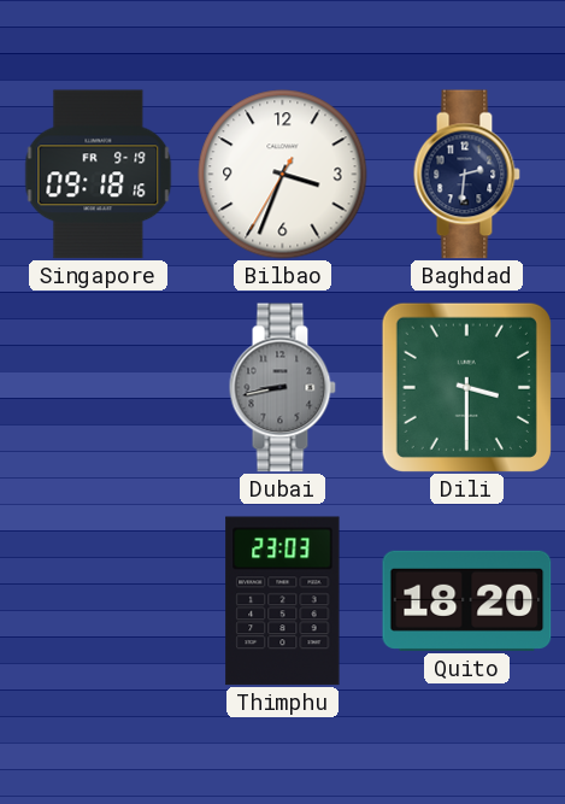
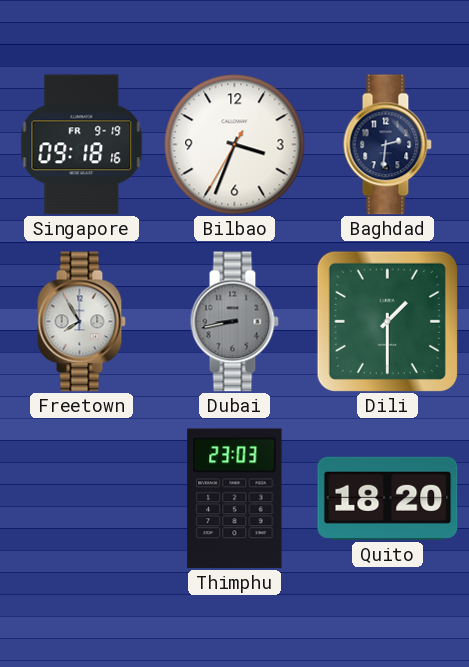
Freetown: none -> 7:55 (81, 322)
Dili: 3:30 -> 1:30 (387, 321)
